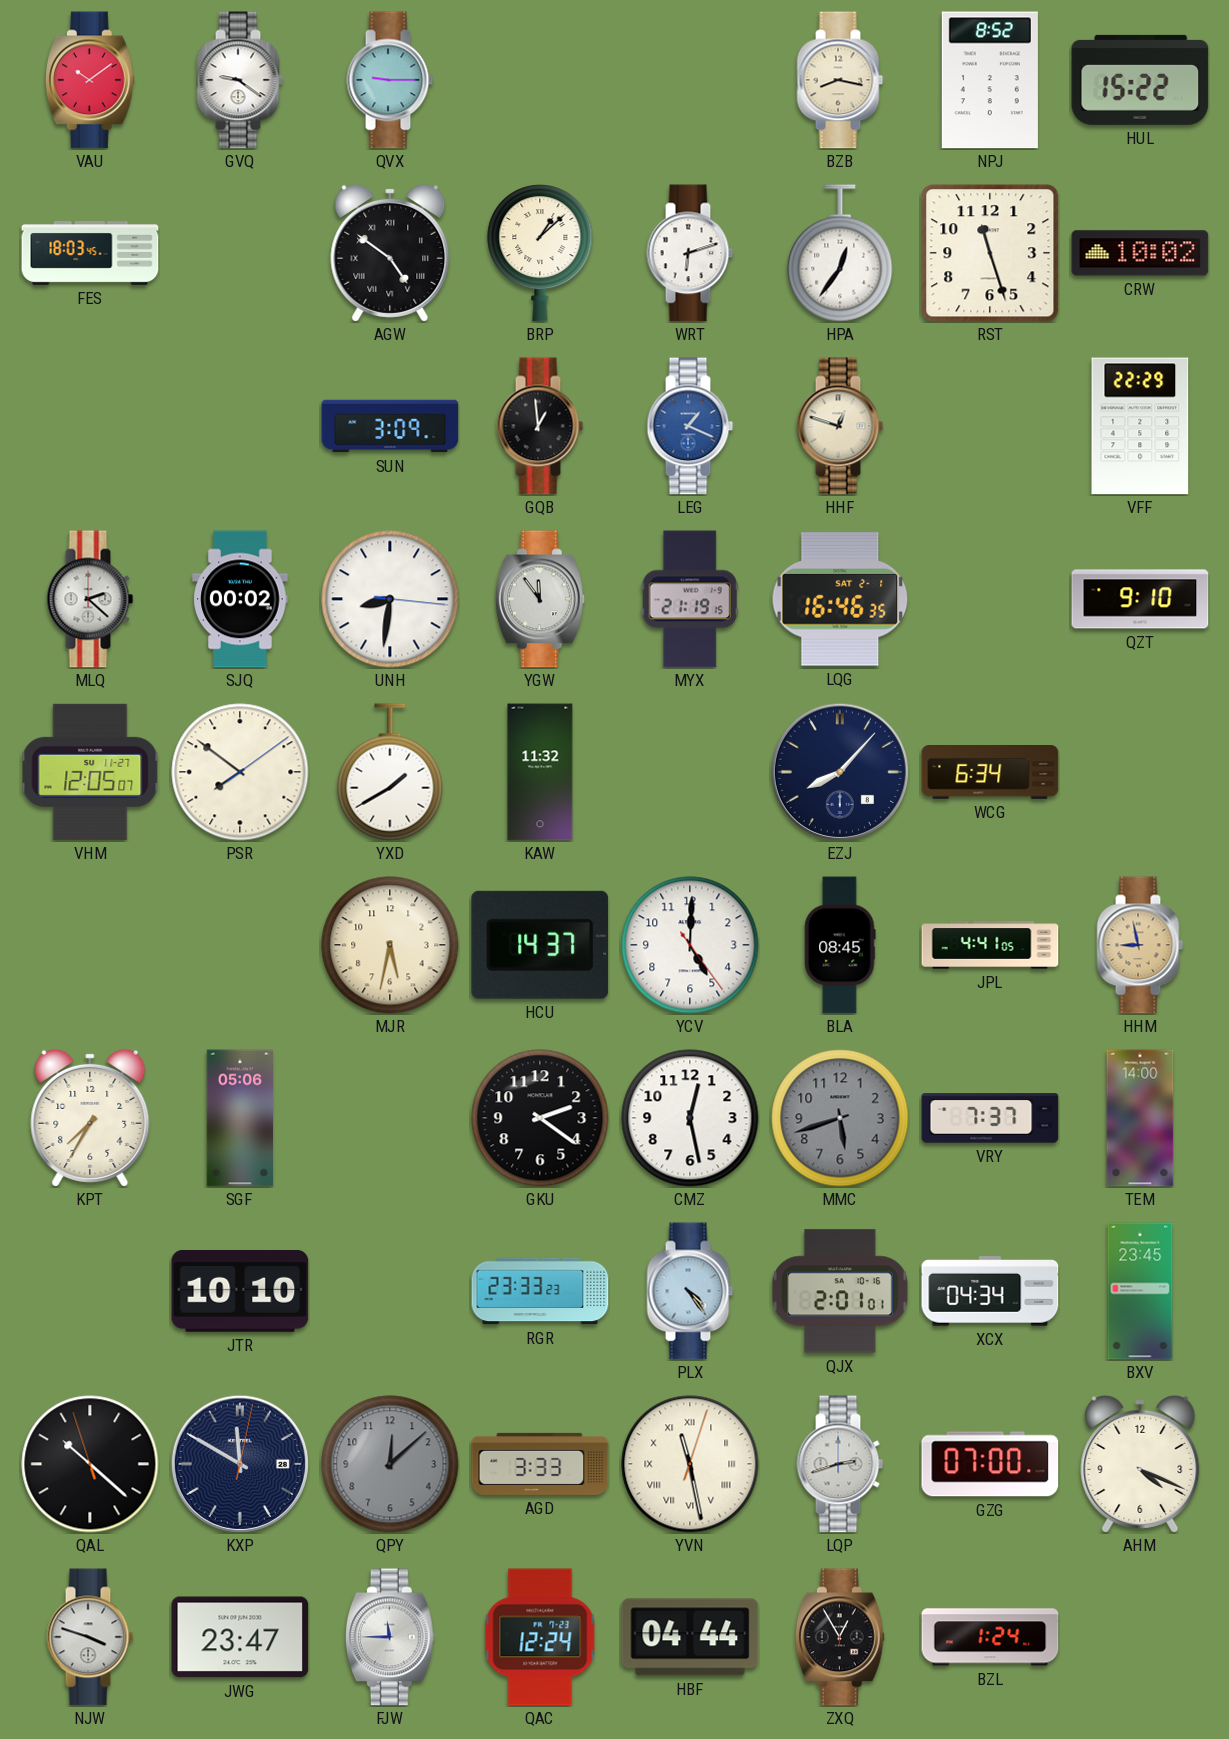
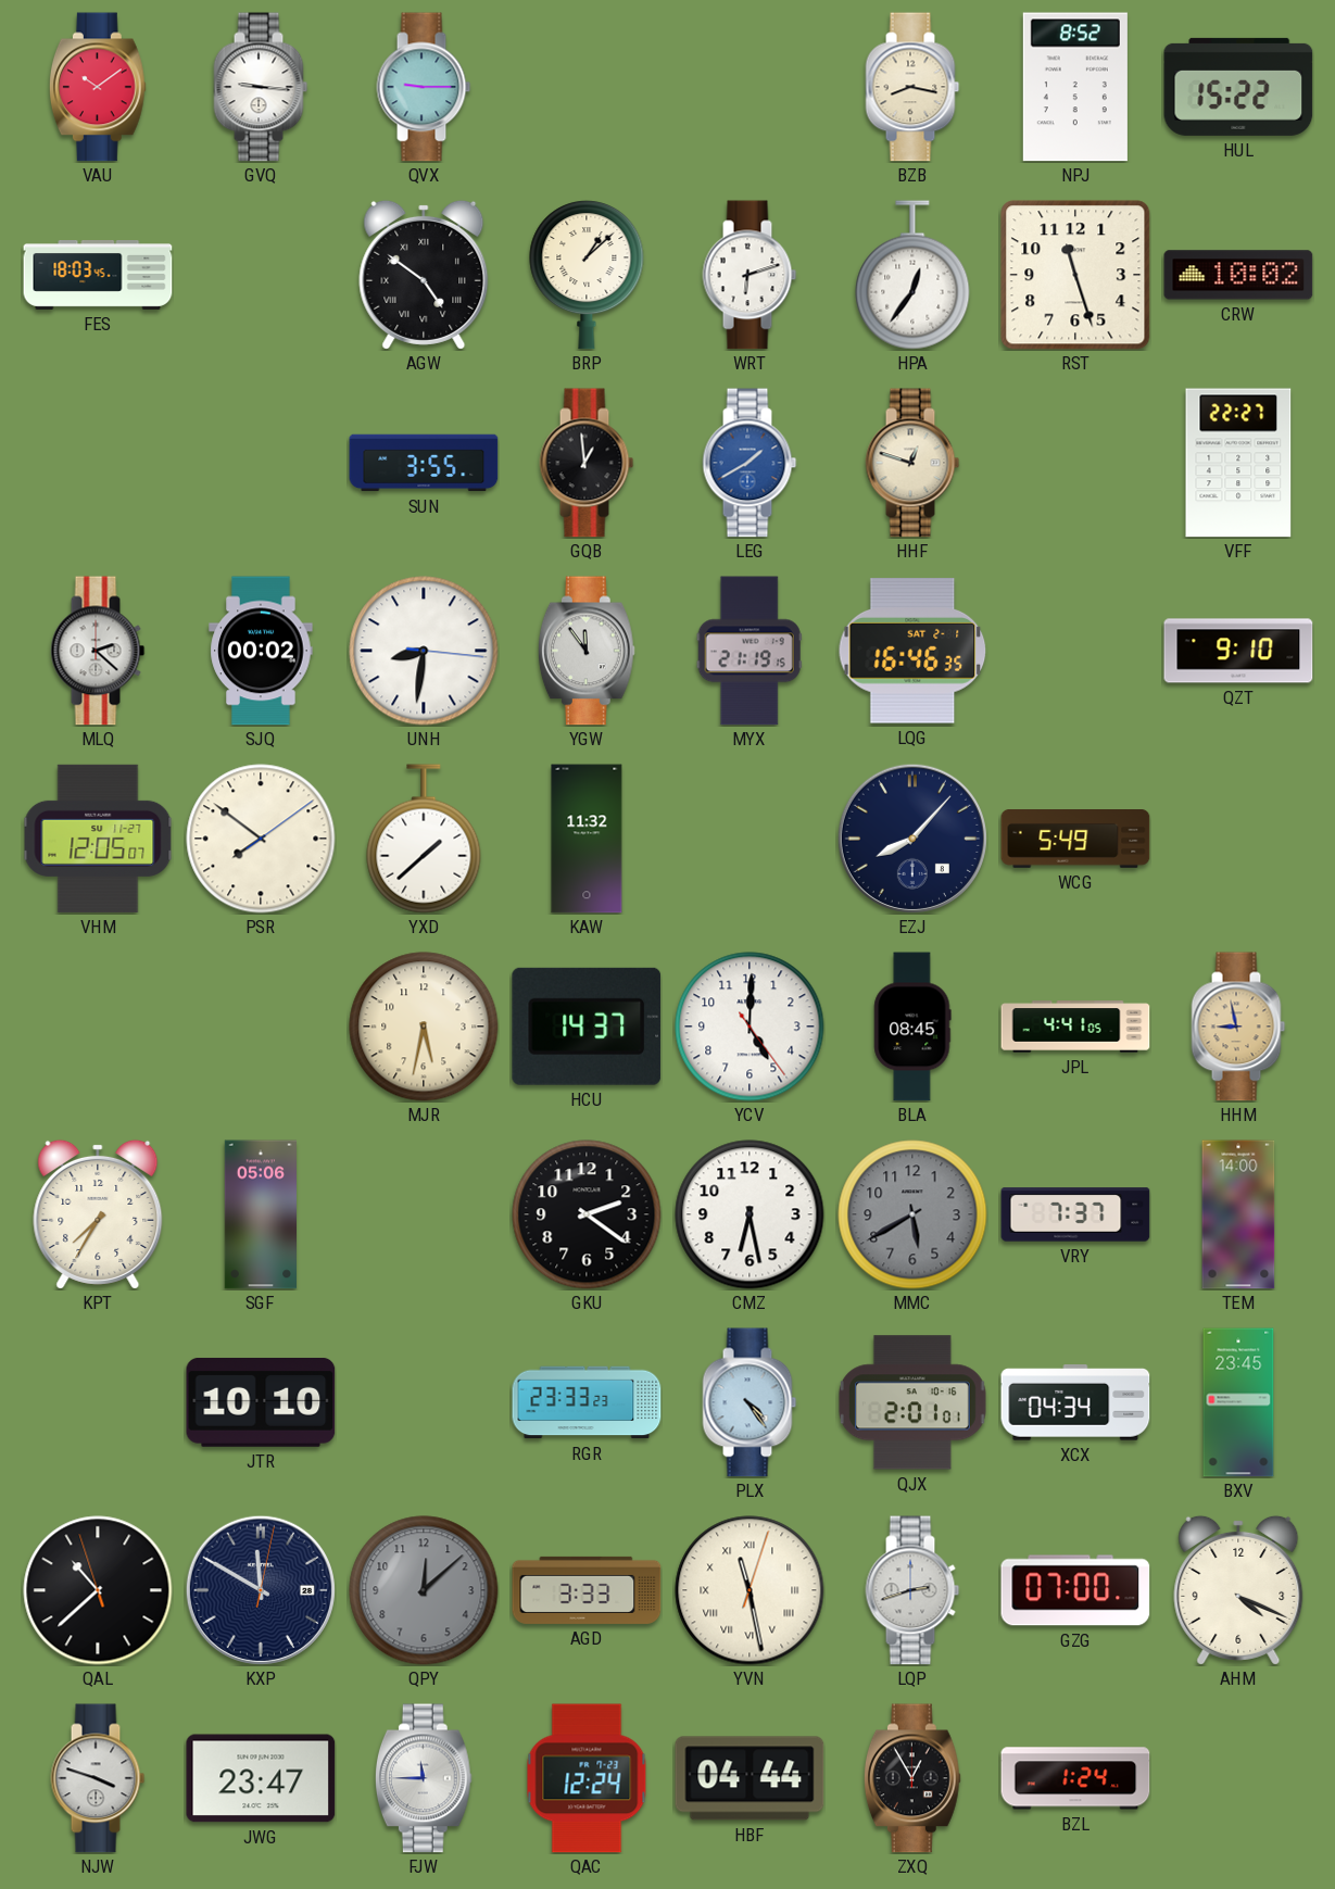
GVQ: 9:21 -> 9:16 (261, 87)
SUN: 3:09 -> 3:55 (424, 463)
LEG: 1:19 -> 1:40 (750, 463)
VFF: 22:29 -> 22:27 (1238, 463)
YXD: 1:40 -> 1:38 (424, 839)
WCG: 6:34 -> 5:49 (1075, 840)
CMZ: 12:28 -> 6:28 (750, 1214)
MMC: 5:42 -> 5:40 (912, 1214)
QAL: 10:21 -> 10:37 (98, 1590)
